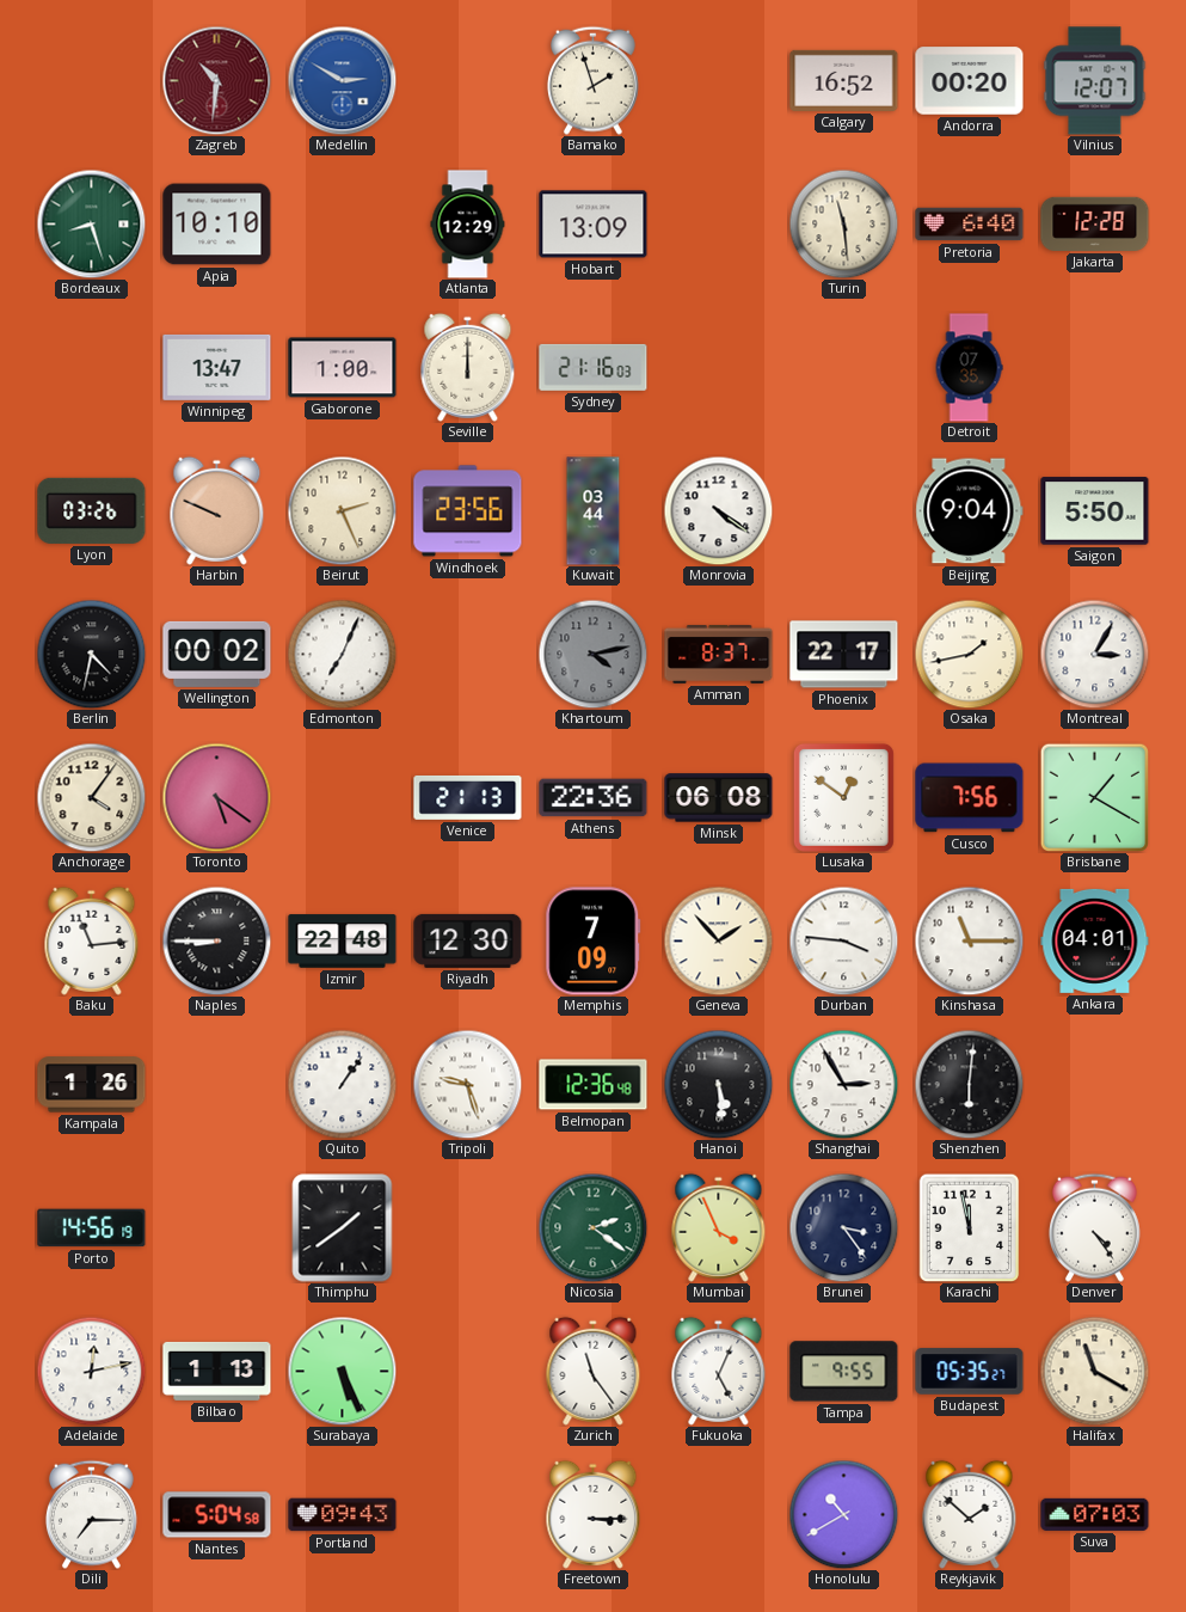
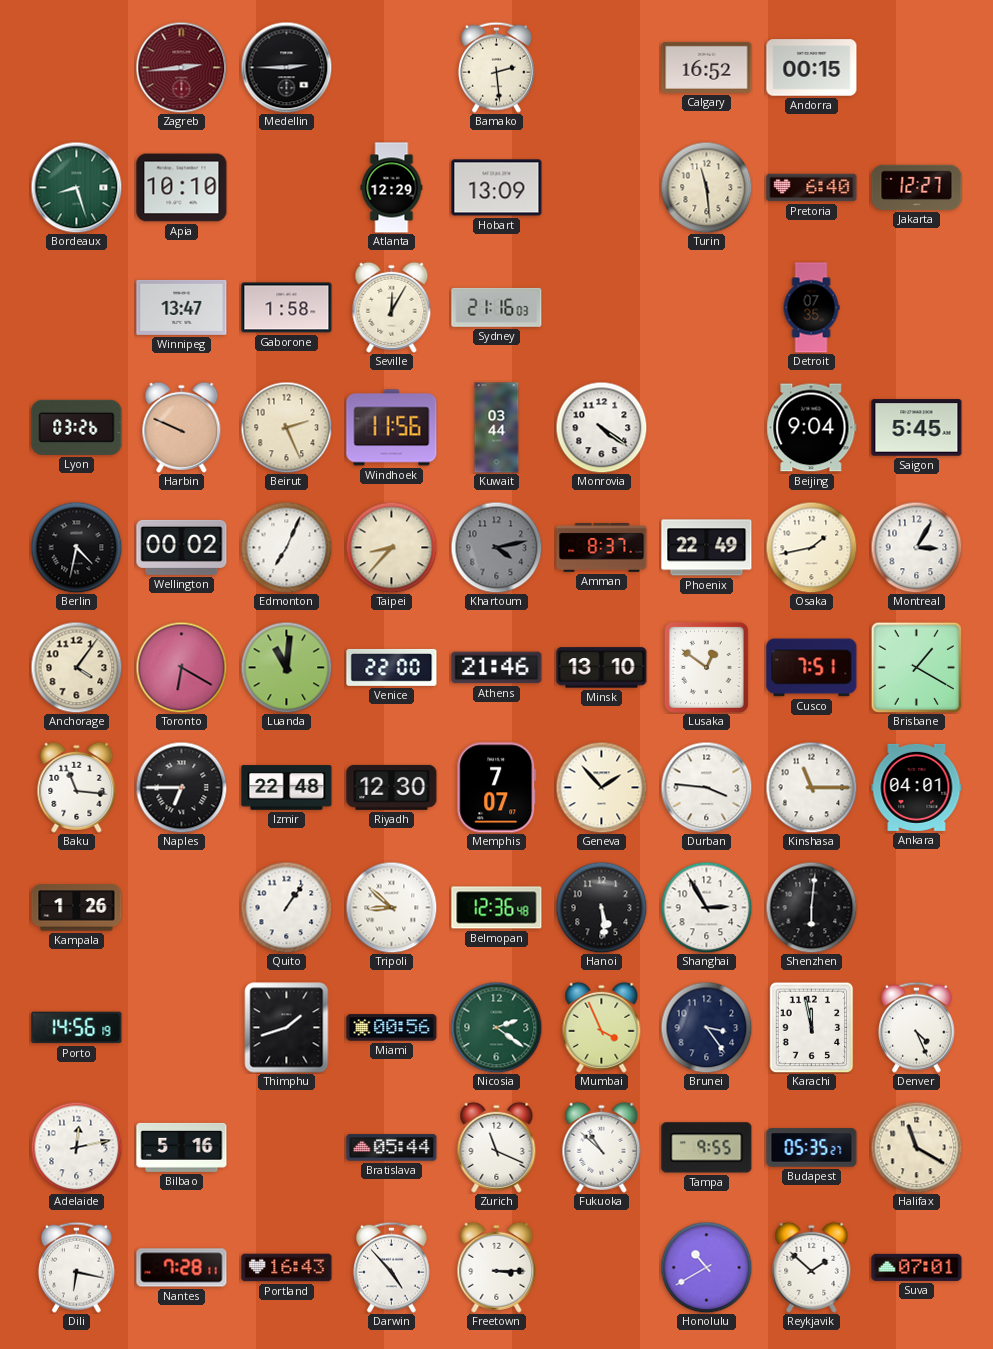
Zagreb: 10:31 -> 2:44 (181, 67)
Medellin: 2:50 -> 2:45 (286, 67)
Medellin dial: blue -> black (286, 67)
Bamako: 1:57 -> 2:29 (496, 67)
Andorra: 00:20 -> 00:15 (812, 68)
Vilnius: 12:07 -> none (1095, 81)
Jakarta: 12:28 -> 12:27 (917, 187)
Gaborone: 1:00 -> 1:58 (287, 308)
Seville: 12:00 -> 12:05 (392, 307)
Windhoek: 23:56 -> 11:56 (392, 428)
Saigon: 5:50 -> 5:45 (917, 428)
Taipei: none -> 8:37 (391, 547)
Phoenix: 22:17 -> 22:49 (707, 548)
Toronto: 5:21 -> 6:20 (181, 667)
Luanda: none -> 11:01 (286, 667)
Venice: 21:13 -> 22:00 (392, 667)
Athens: 22:36 -> 21:46 (497, 668)
Minsk: 06:08 -> 13:10 (602, 668)
Cusco: 7:56 -> 7:51 (812, 668)
Baku: 11:14 -> 11:16 (77, 787)
Naples: 8:45 -> 6:45 (181, 787)
Memphis: 7:09 -> 7:07 (497, 788)
Tripoli: 9:27 -> 8:52 (391, 907)
Thimphu: 1:39 -> 1:42 (287, 1028)
Miami: none -> 00:56 (392, 1028)
Denver: 4:24 -> 4:26 (916, 1027)
Bilbao: 1:13 -> 5:16 (182, 1147)
Surabaya: 5:26 -> none (342, 1371)
Bratislava: none -> 05:44 (392, 1148)
Zurich: 11:24 -> 11:19 (497, 1147)
Fukuoka: 5:04 -> 10:52 (602, 1147)
Dili: 7:15 -> 6:17 (76, 1267)
Nantes: 5:04 -> 7:28 (182, 1268)
Portland: 09:43 -> 16:43 (287, 1268)
Darwin: none -> 4:53 (391, 1267)
Suva: 07:03 -> 07:01 (917, 1267)
